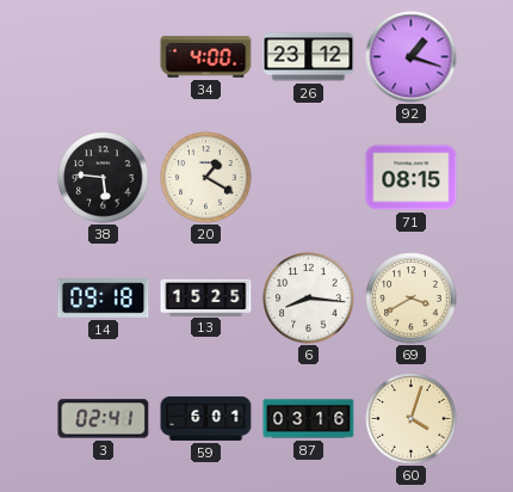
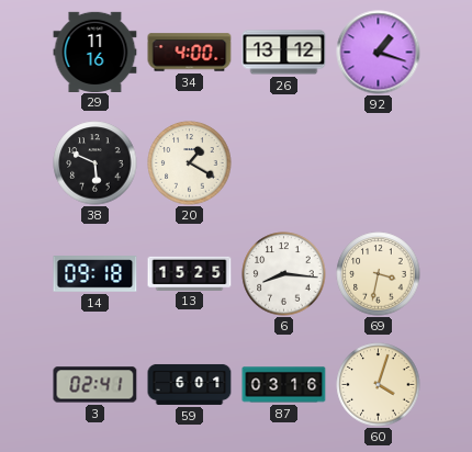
29: none -> 11:16 (95, 52)
26: 23:12 -> 13:12 (284, 53)
38: 5:46 -> 5:49 (95, 163)
71: 08:15 -> none (412, 178)
69: 3:40 -> 3:32 (379, 274)
